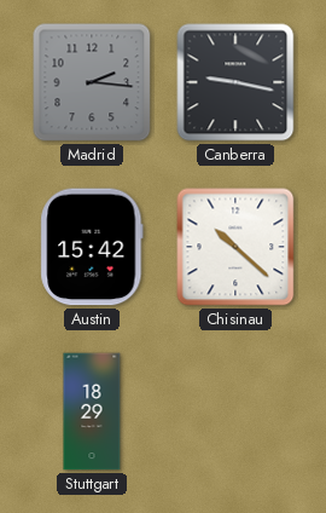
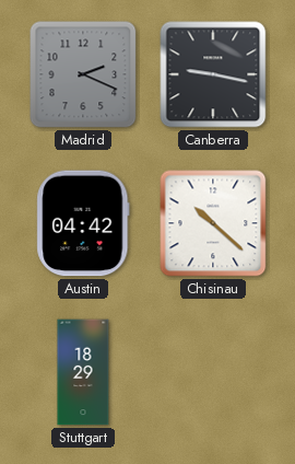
Madrid: 2:16 -> 2:19 (83, 74)
Austin: 15:42 -> 04:42 (83, 223)
